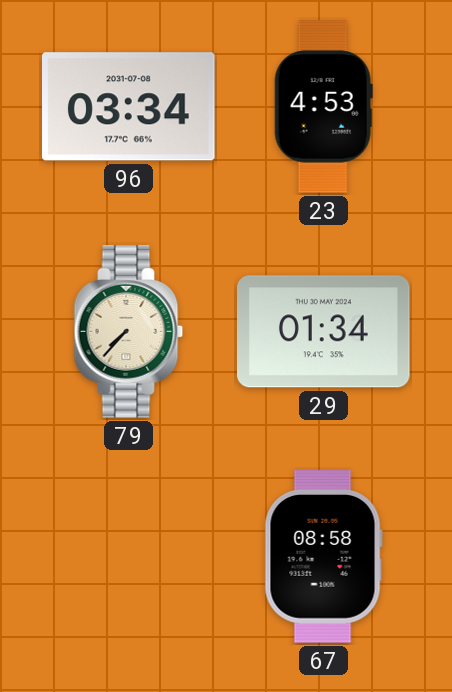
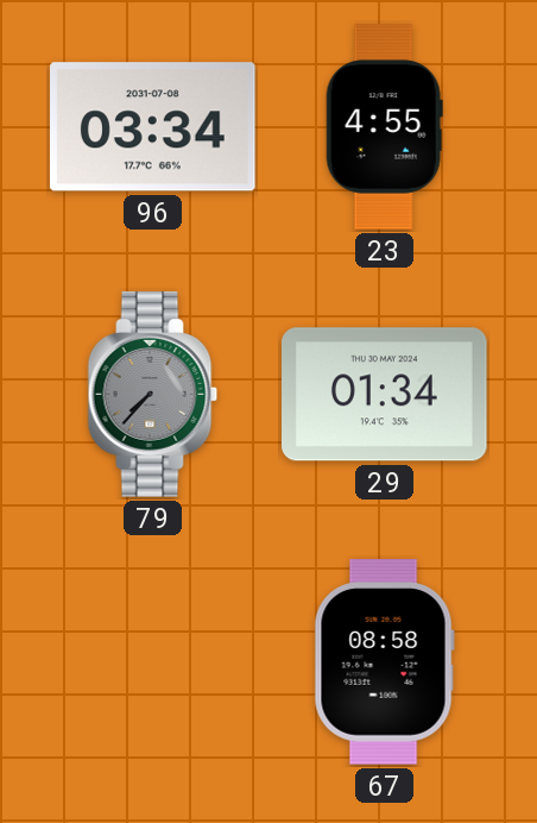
23: 4:53 -> 4:55 (384, 127)
79 dial: cream -> grey (153, 395)
